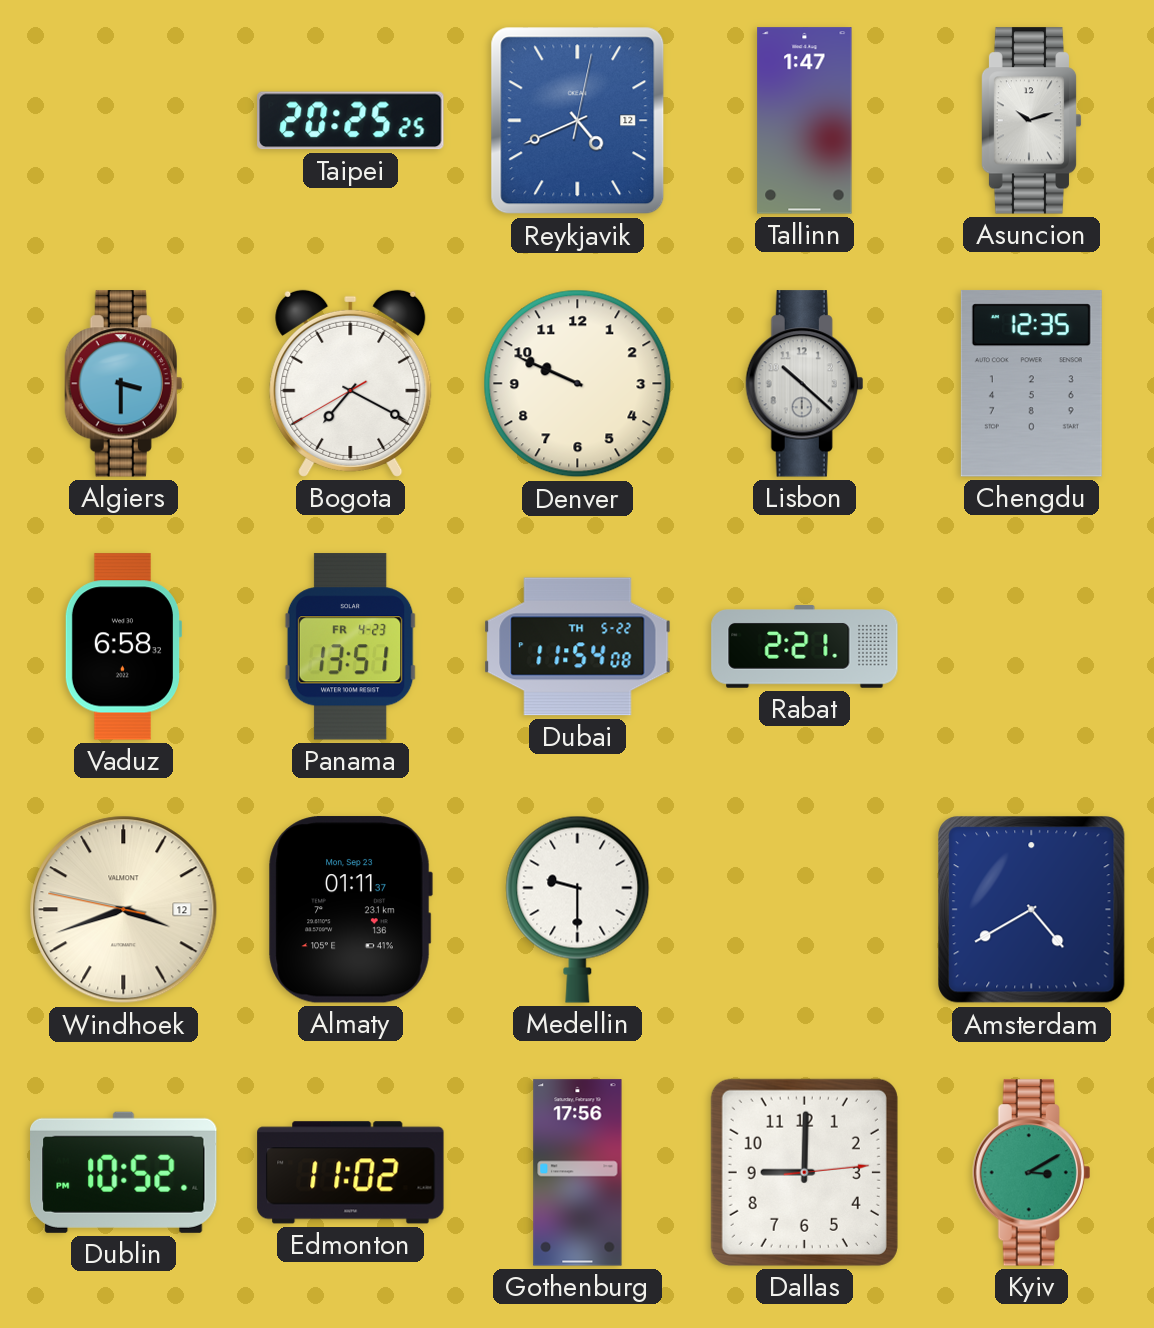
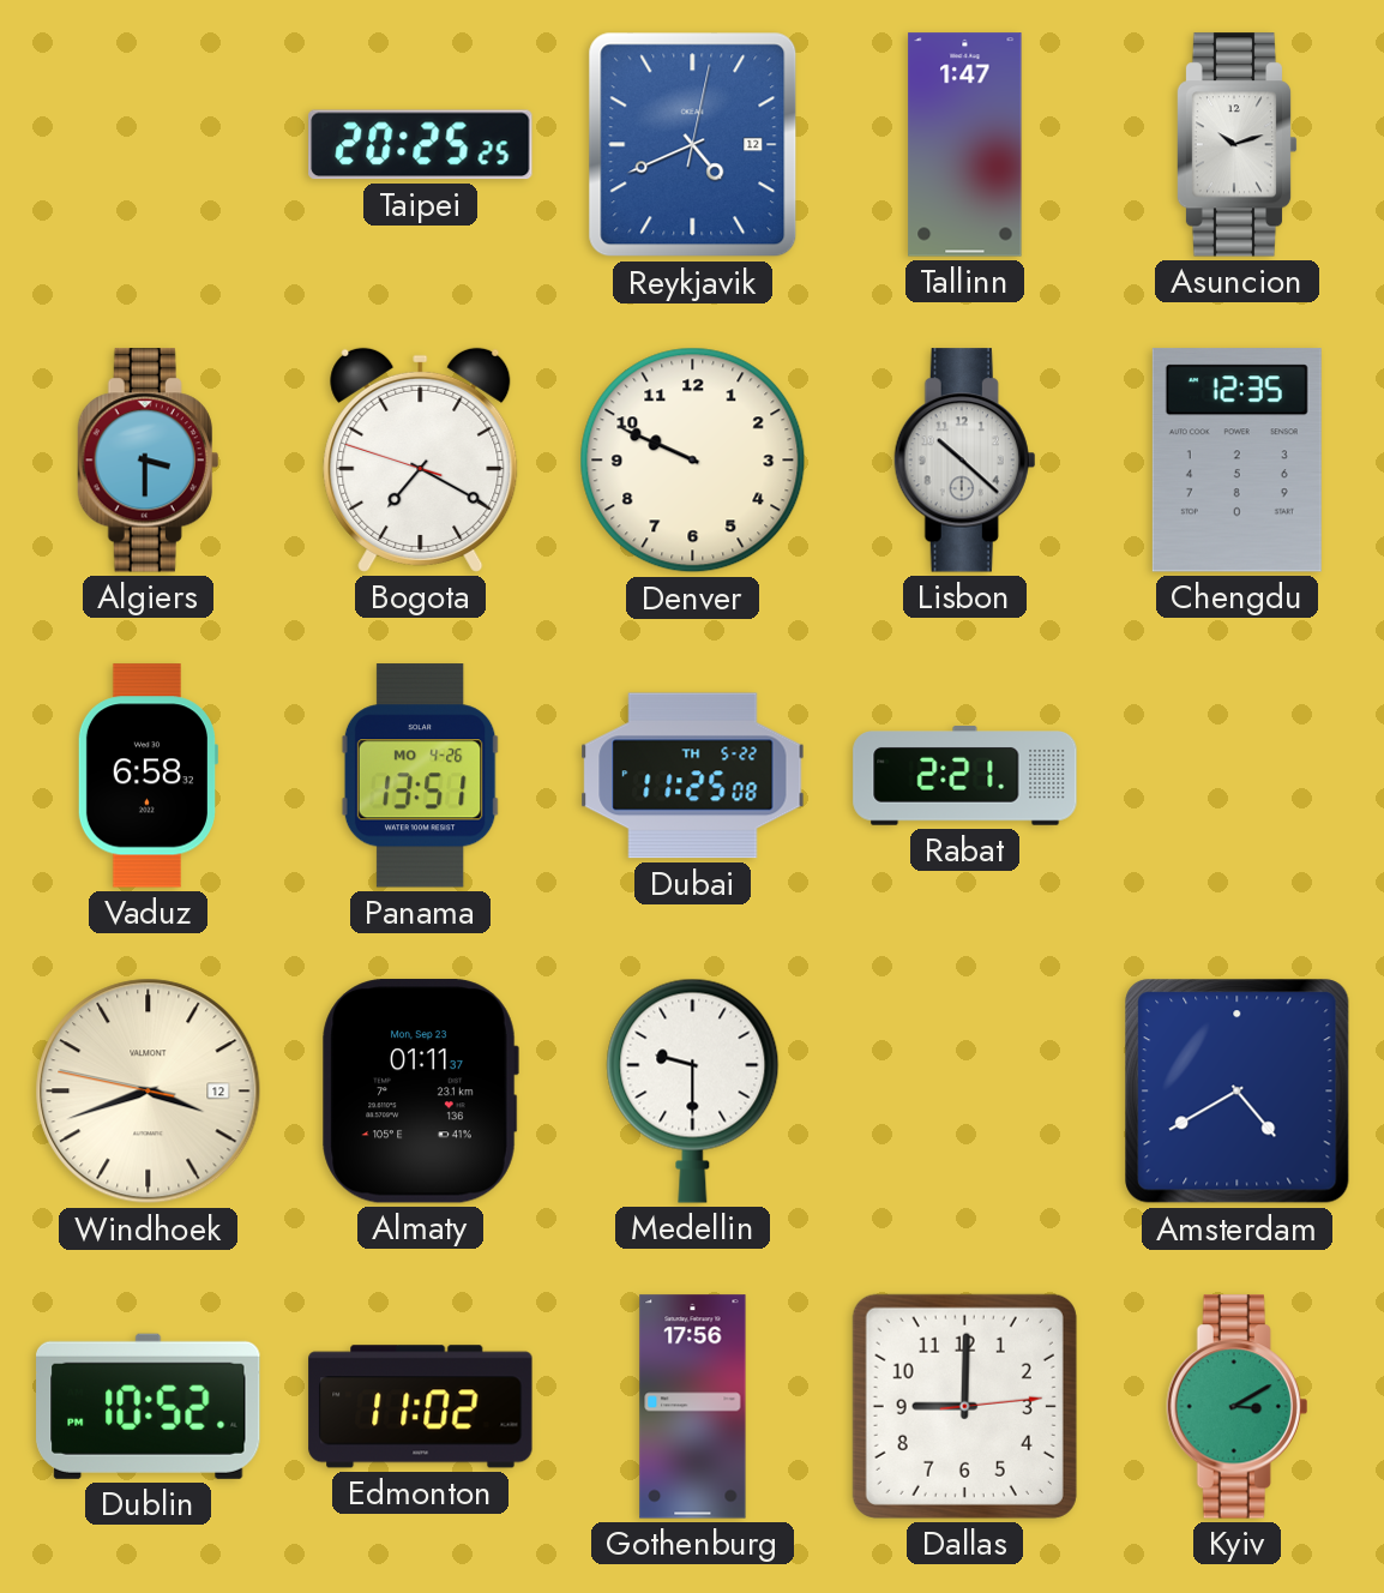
Bogota: 7:19:40 -> 7:19:48 (421, 459)
Panama date: FR 4-23 -> MO 4-26 (420, 776)
Dubai: 11:54 -> 11:25 (693, 776)
